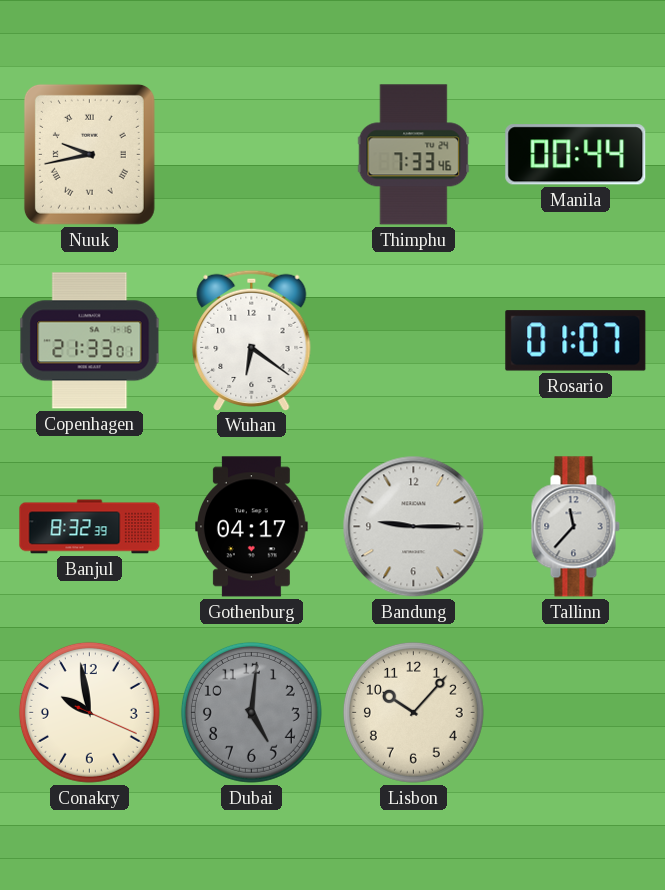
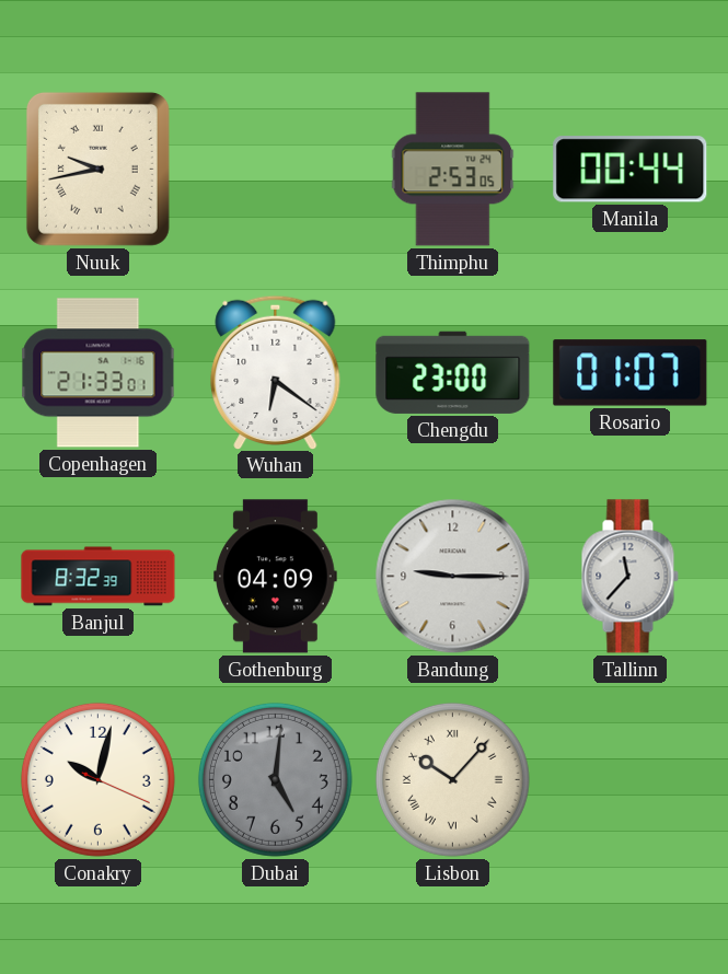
Thimphu: 7:33 -> 2:53 (453, 170)
Chengdu: none -> 23:00 (453, 372)
Gothenburg: 04:17 -> 04:09 (276, 577)
Conakry: 9:58 -> 10:02 (97, 779)
Lisbon numerals: Arabic -> Roman (452, 779)
